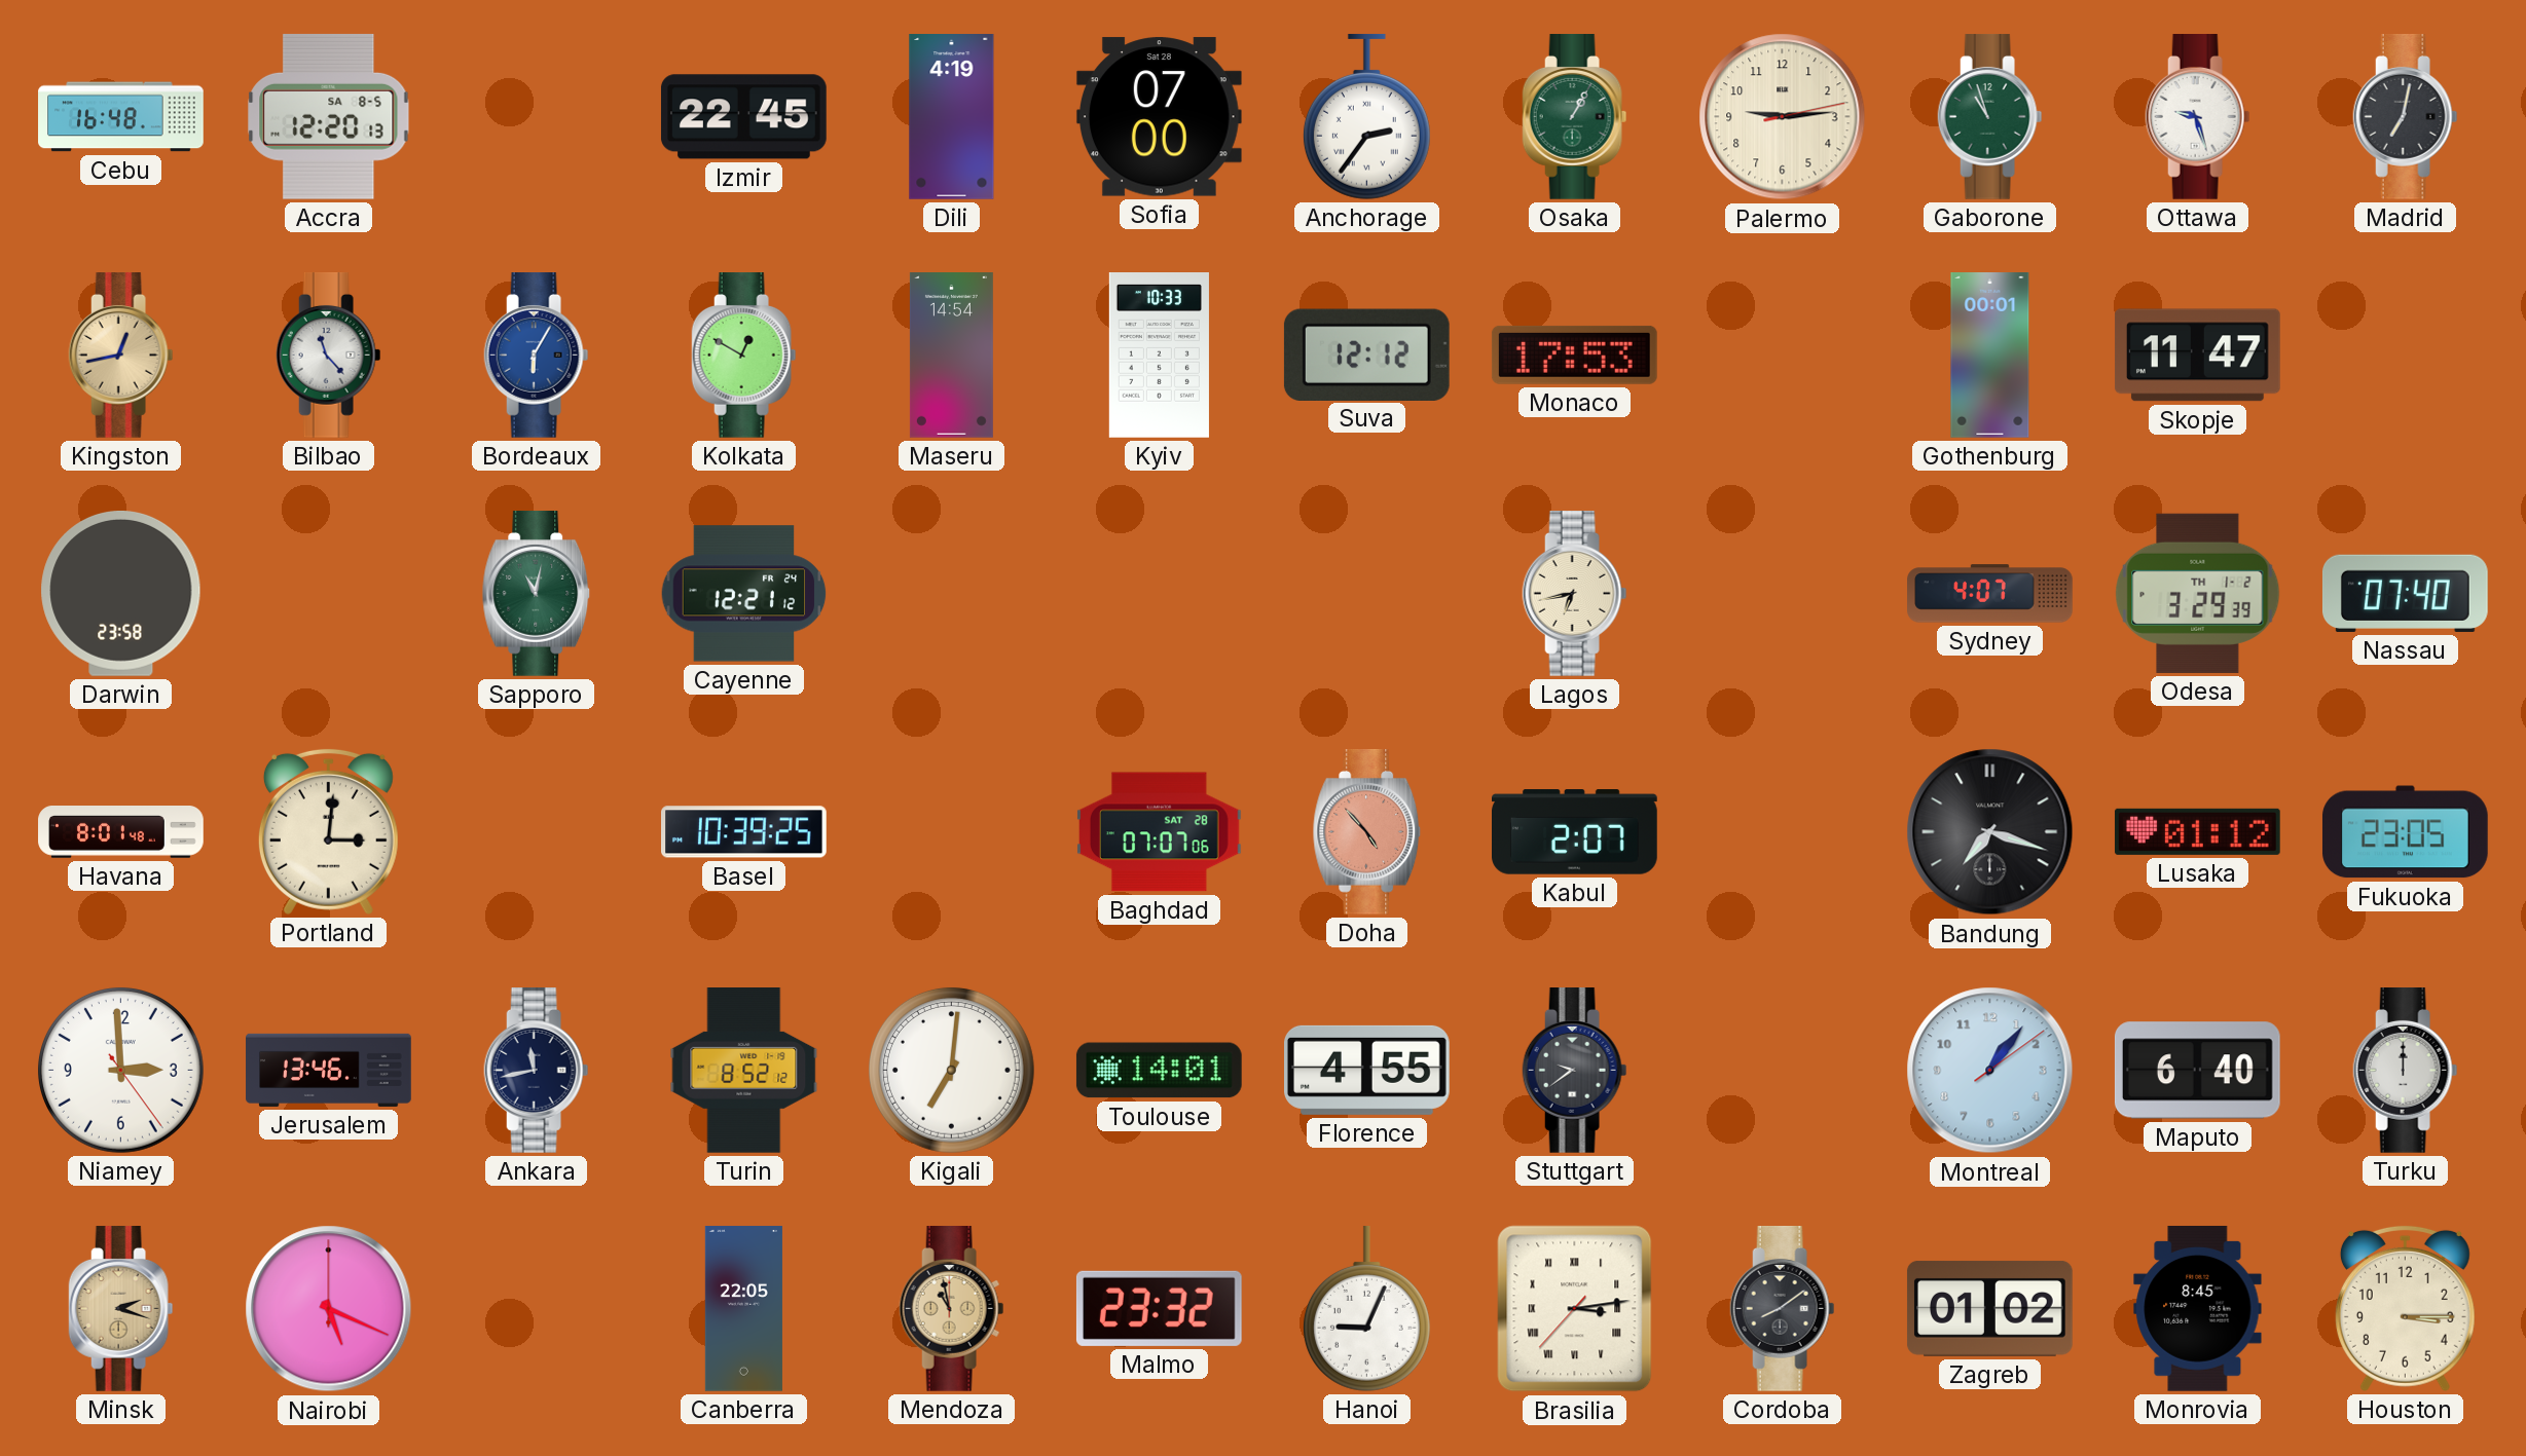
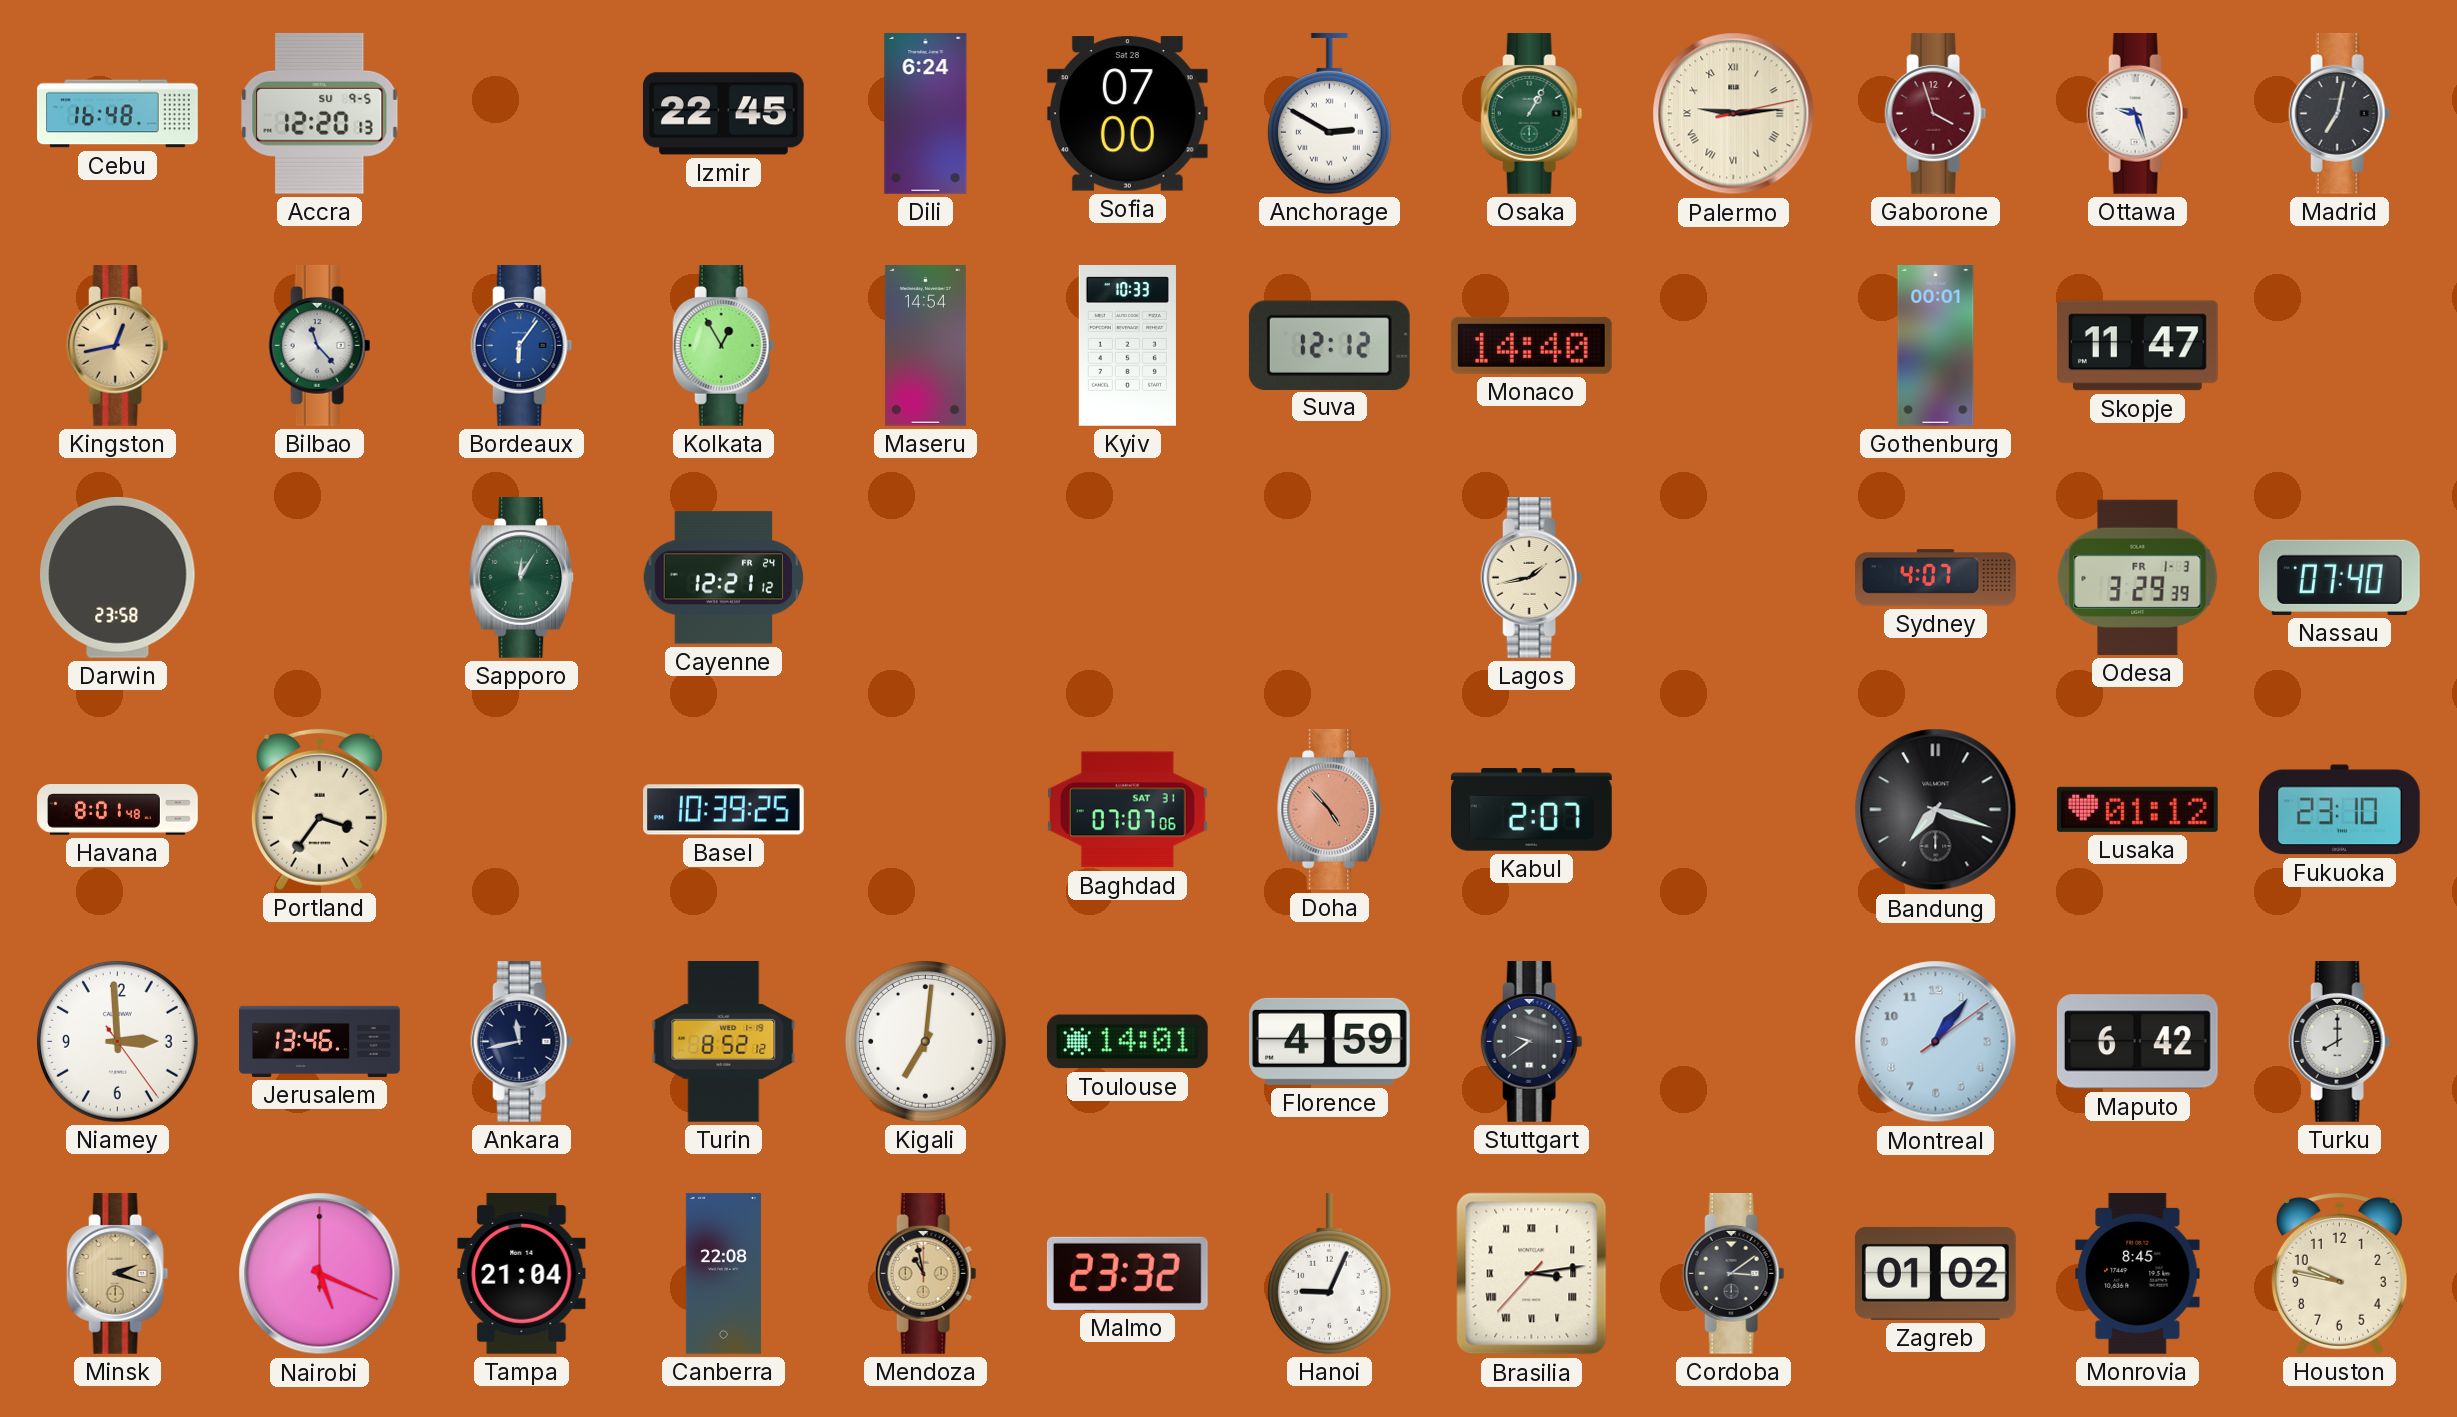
Accra date: SA 8-5 -> SU 9-5 (320, 113)
Dili: 4:19 -> 6:24 (926, 114)
Anchorage: 2:36 -> 2:50 (1329, 113)
Palermo numerals: Arabic -> Roman (1734, 114)
Gaborone: 10:57 -> 3:57 (1936, 114)
Gaborone dial: green -> burgundy (1936, 114)
Bordeaux: 6:05 -> 6:06 (522, 346)
Kolkata: 12:50 -> 12:55 (724, 346)
Monaco: 17:53 -> 14:40 (1531, 345)
Sapporo: 11:02 -> 12:05 (522, 578)
Lagos: 6:43 -> 1:43 (1532, 578)
Odesa date: TH 1-2 -> FR 1-3 (2138, 577)
Portland: 3:01 -> 3:36 (319, 809)
Baghdad date: SAT 28 -> SAT 31 (1127, 810)
Fukuoka: 23:05 -> 23:10 (2339, 810)
Florence: 4:55 -> 4:59 (1330, 1041)
Maputo: 6:40 -> 6:42 (2137, 1042)
Turku: 12:00 -> 8:00 (2340, 1042)
Tampa: none -> 21:04 (522, 1274)
Canberra: 22:05 -> 22:08 (723, 1274)
Cordoba: 8:09 -> 3:09 (1734, 1274)
Houston: 3:15 -> 9:47 (2339, 1273)
